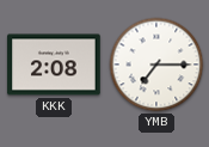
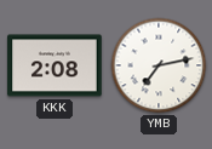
YMB: 7:15 -> 7:13 (159, 65)
